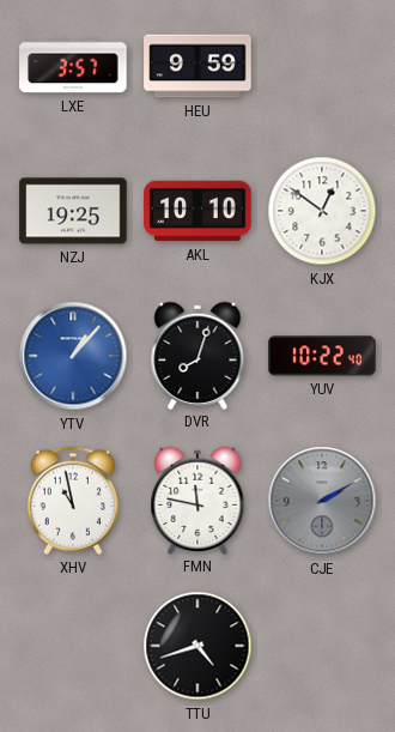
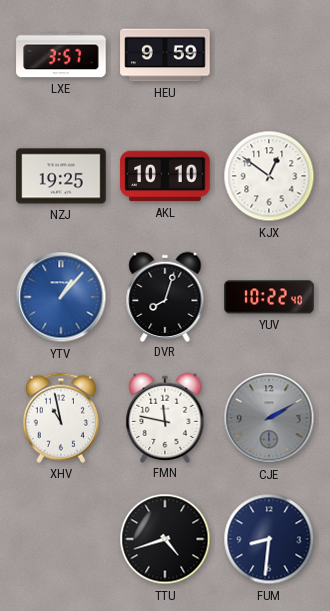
FUM: none -> 8:31 (269, 539)
